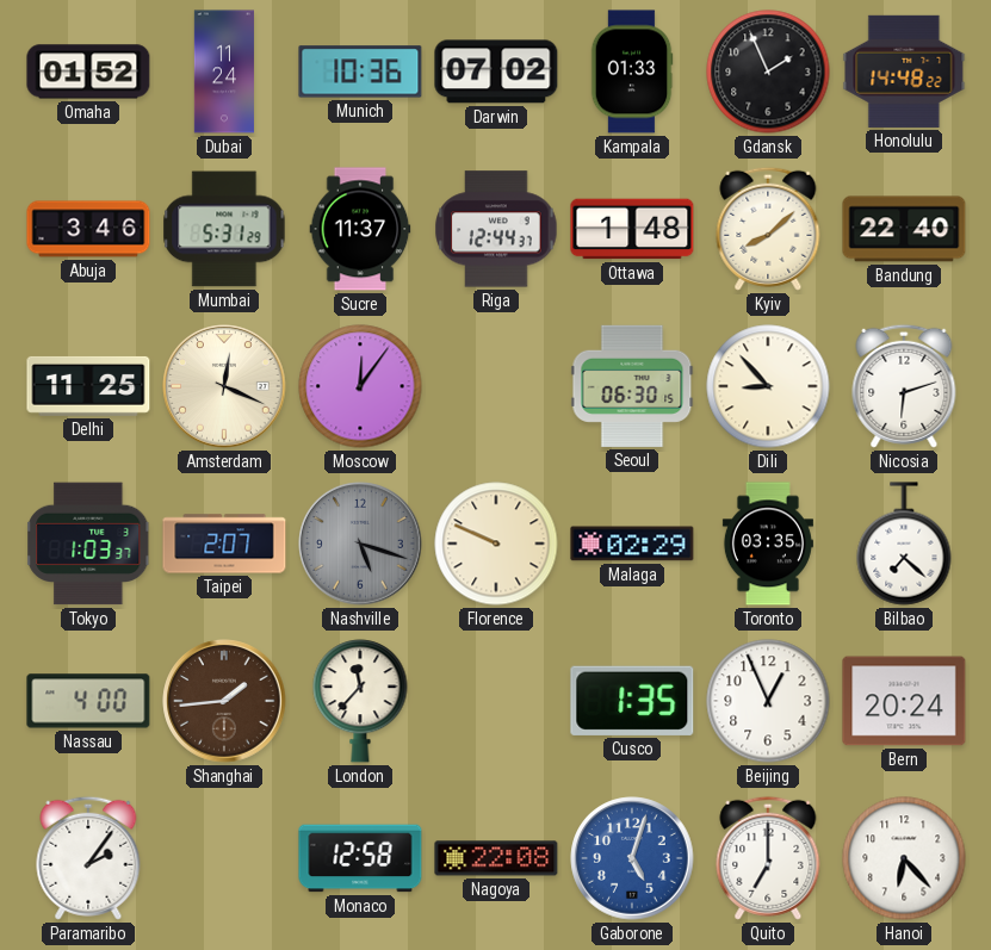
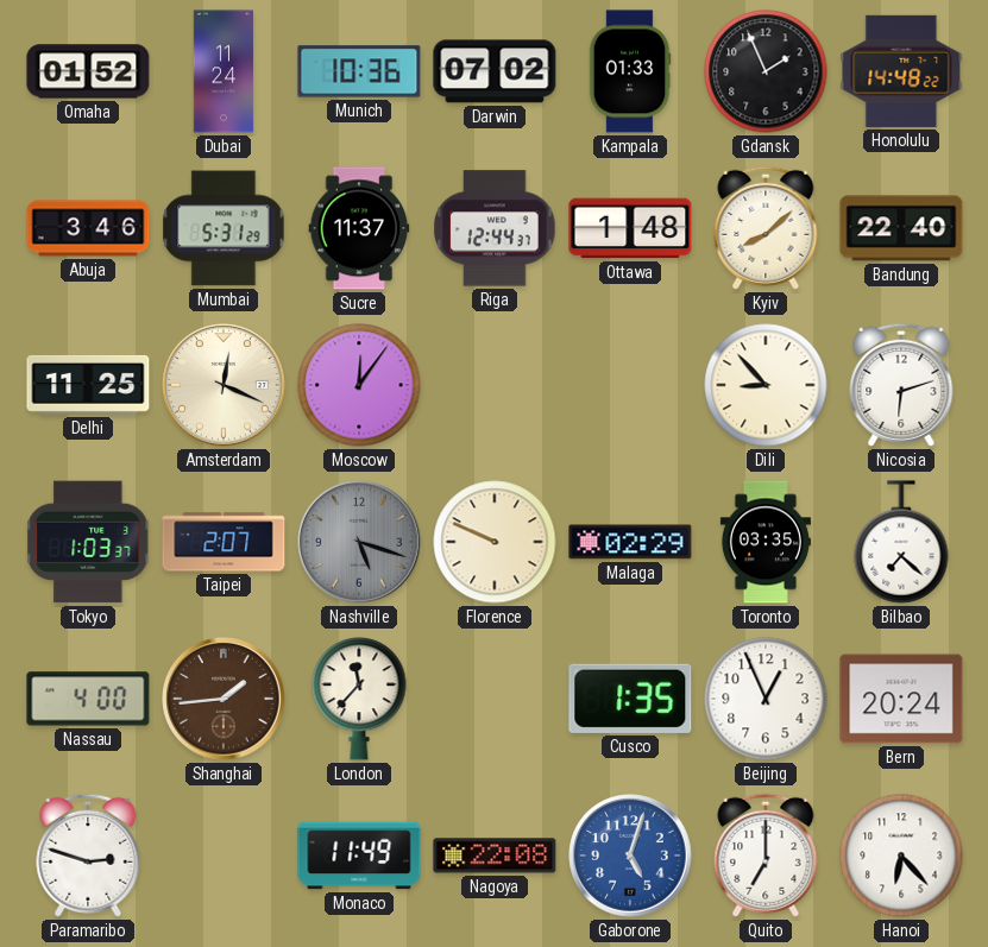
Seoul: 06:30 -> none (632, 386)
Paramaribo: 2:06 -> 2:48 (88, 856)
Monaco: 12:58 -> 11:49 (359, 856)
